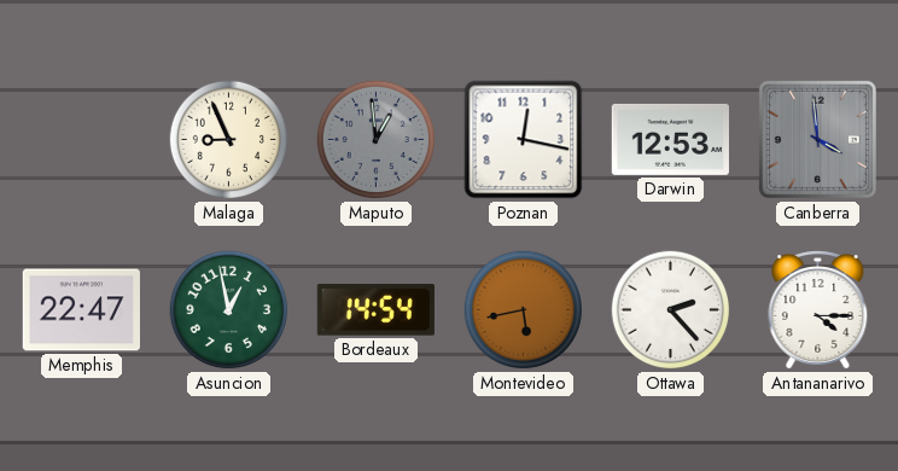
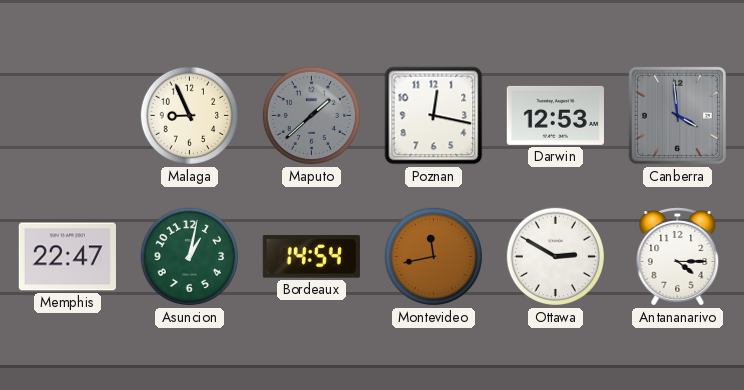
Maputo: 12:59 -> 1:38 (312, 116)
Asuncion: 12:58 -> 1:02 (190, 257)
Montevideo: 5:43 -> 11:43 (434, 257)
Ottawa: 2:23 -> 2:50 (556, 257)
